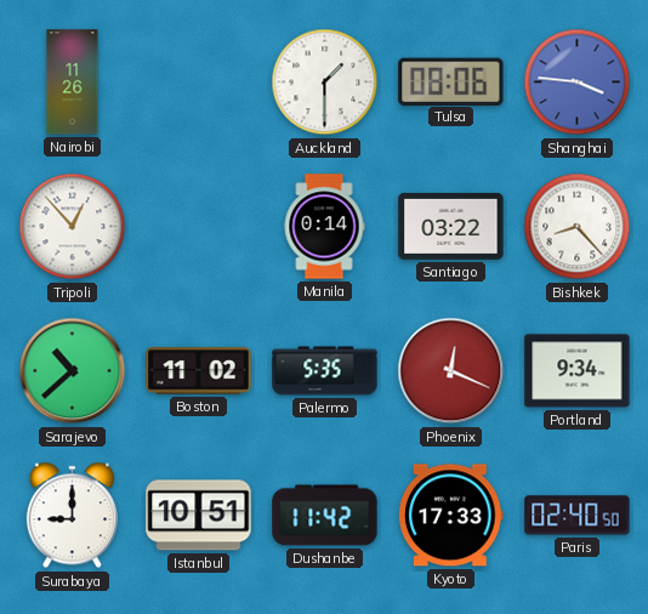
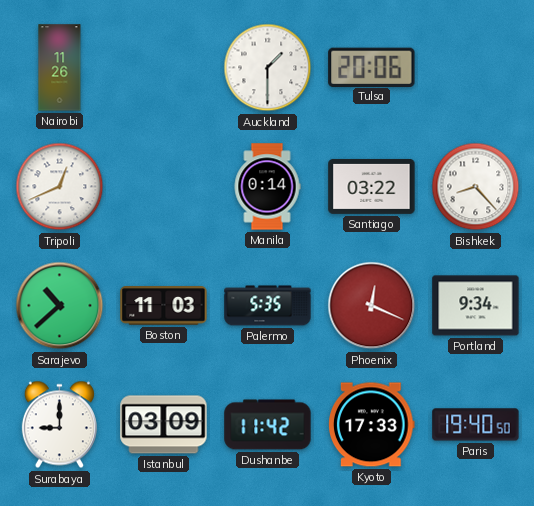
Tulsa: 08:06 -> 20:06 (372, 67)
Shanghai: 3:46 -> none (578, 83)
Tripoli: 12:53 -> 12:41 (60, 187)
Boston: 11:02 -> 11:03 (164, 306)
Istanbul: 10:51 -> 03:09 (164, 425)
Paris: 02:40 -> 19:40 (476, 425)
